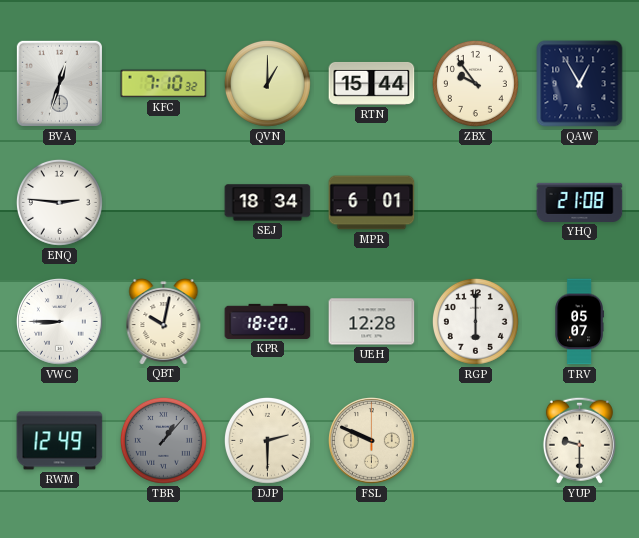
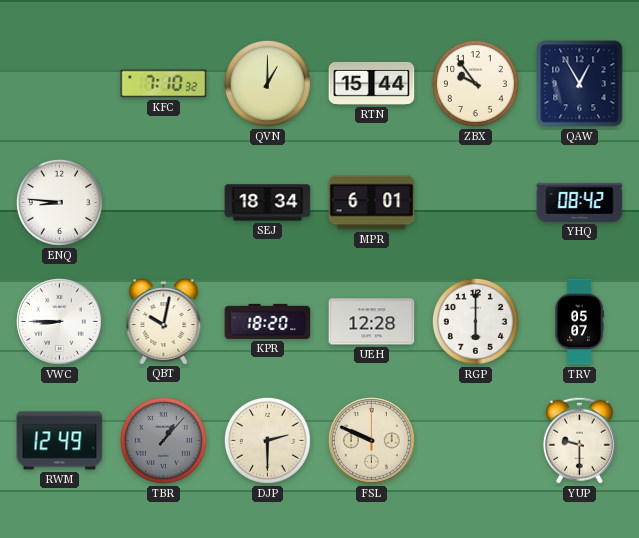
BVA: 12:33 -> none (59, 83)
ENQ: 2:46 -> 8:46 (59, 202)
YHQ: 21:08 -> 08:42 (580, 202)
